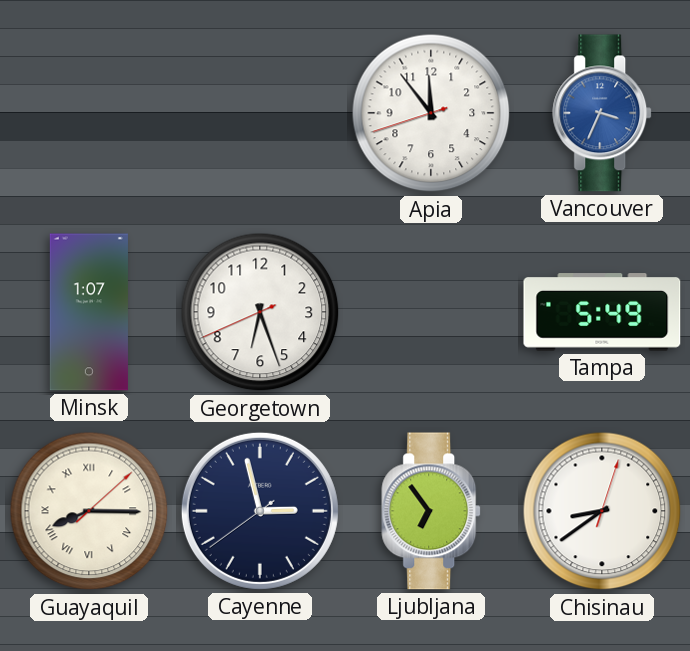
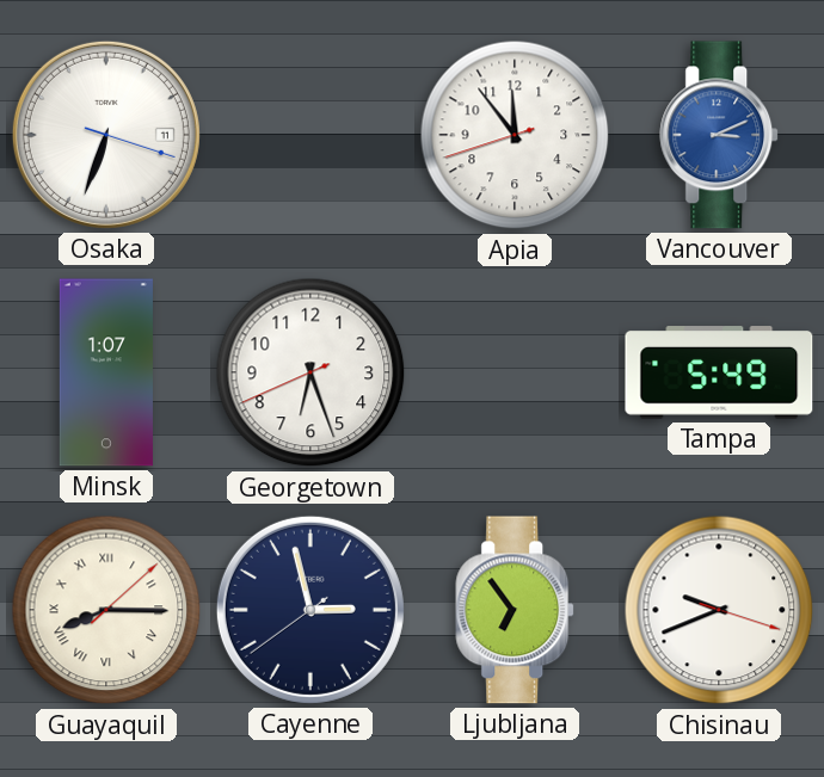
Osaka: none -> 6:33 (106, 135)
Vancouver: 3:34 -> 3:11 (720, 135)
Chisinau: 8:39 -> 9:41 (719, 610)
